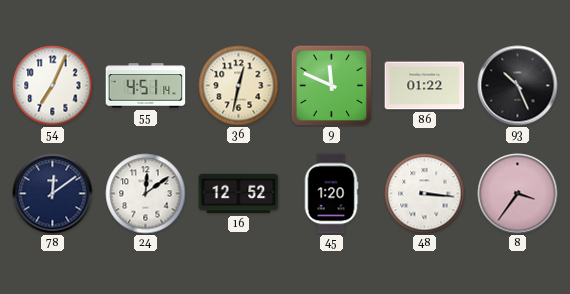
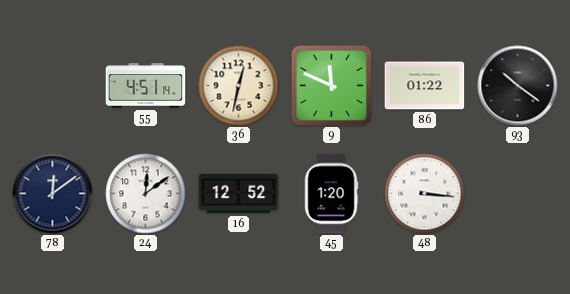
54: 7:04 -> none (53, 86)
93: 10:26 -> 10:21 (518, 86)
8: 3:36 -> none (518, 194)
